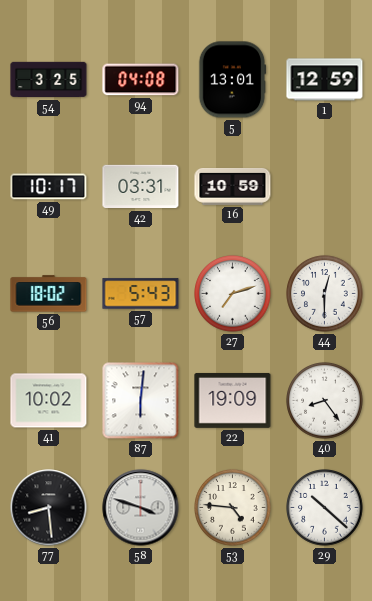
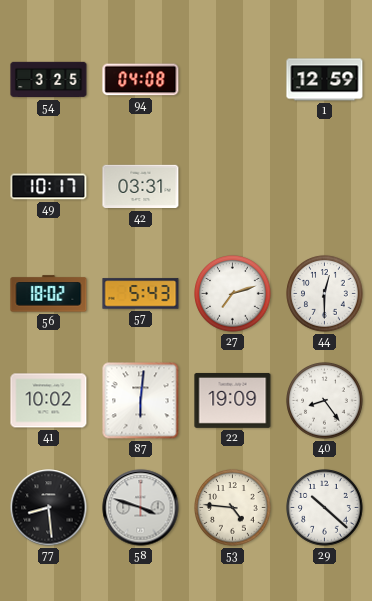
5: 13:01 -> none (232, 80)
16: 10:59 -> none (233, 186)
